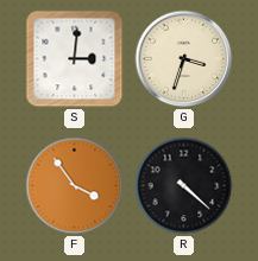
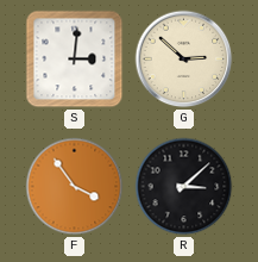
G: 3:33 -> 2:52 (184, 60)
R: 4:22 -> 3:08 (184, 187)
